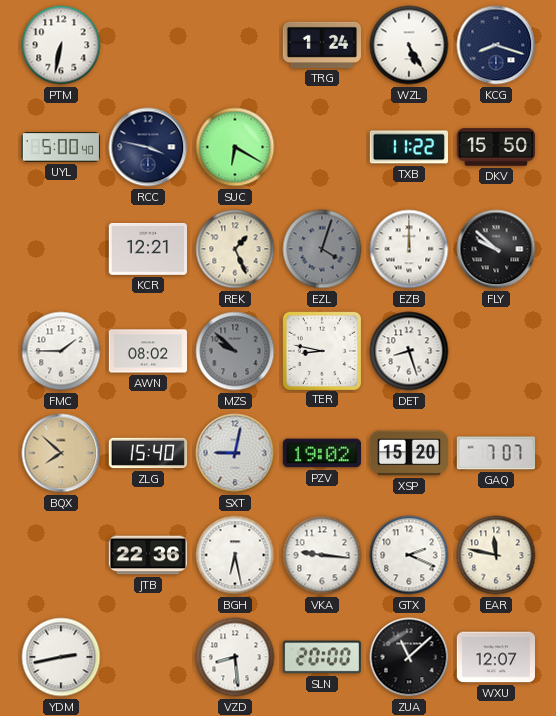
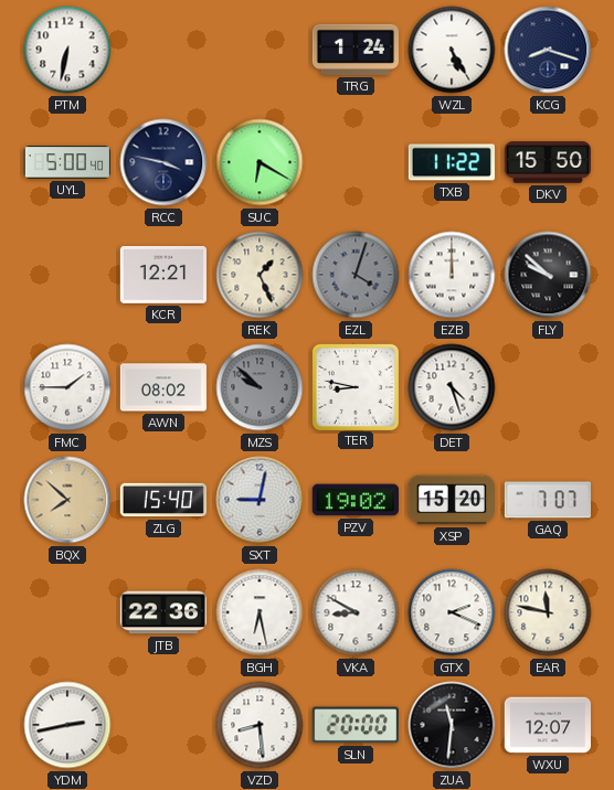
DET: 8:27 -> 4:27 (452, 387)
VKA: 9:16 -> 8:50 (356, 612)
ZUA: 11:08 -> 11:31 (452, 725)
